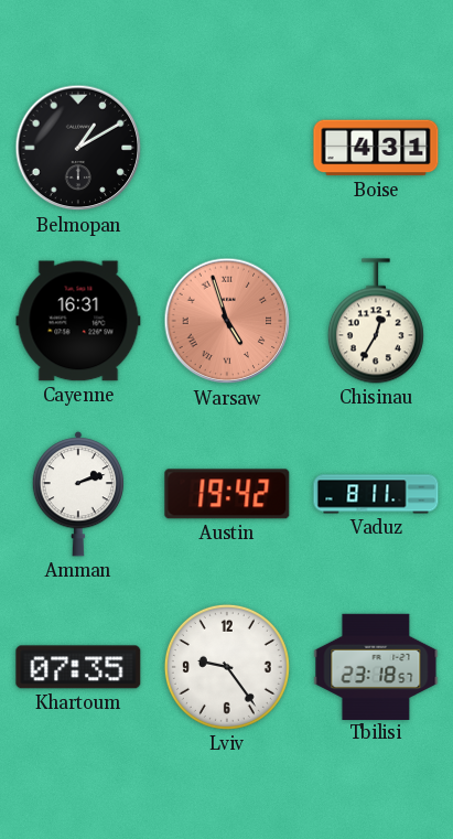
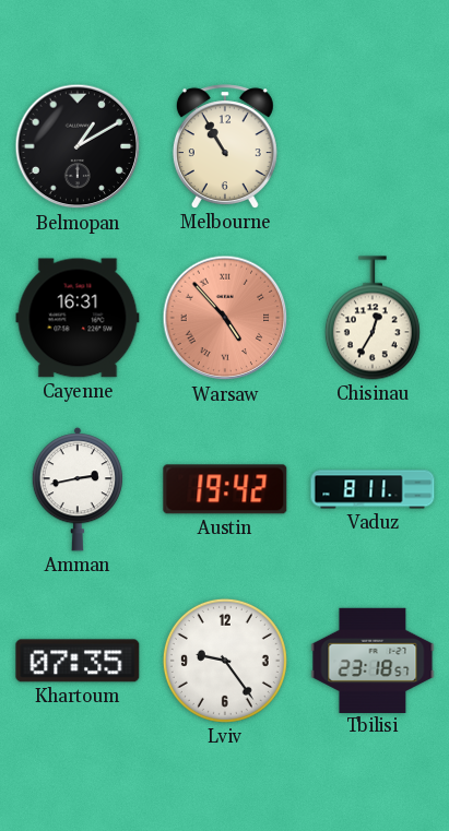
Melbourne: none -> 10:55 (225, 146)
Boise: 4:31 -> none (376, 148)
Warsaw: 4:57 -> 4:53 (225, 318)
Amman: 2:12 -> 2:43 (76, 489)
